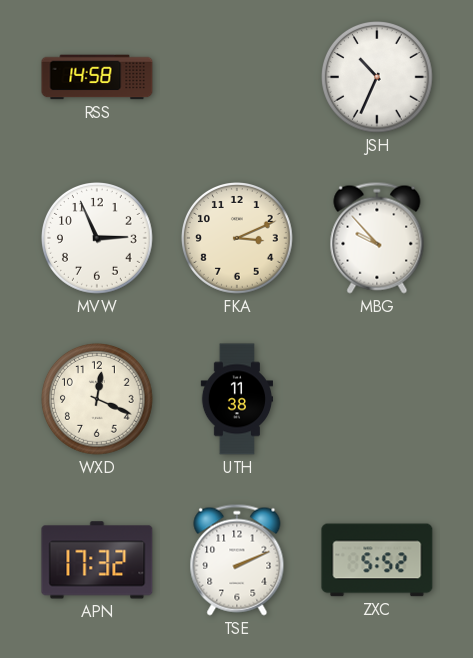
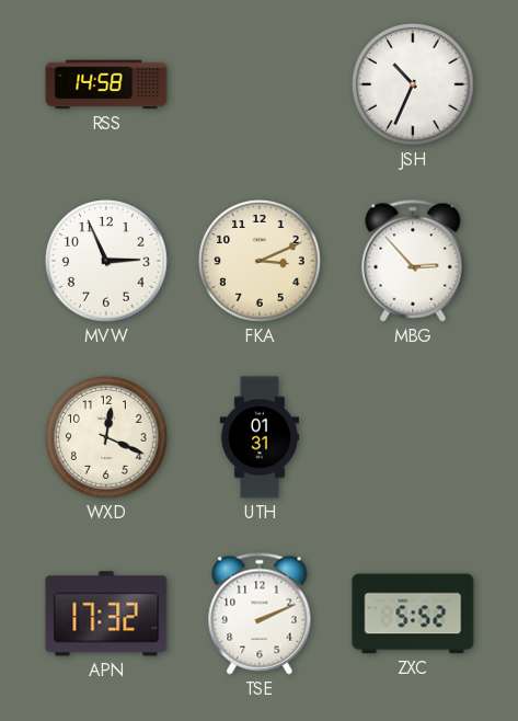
MBG: 9:53 -> 2:53 (413, 261)
UTH: 11:38 -> 01:31 (258, 437)
